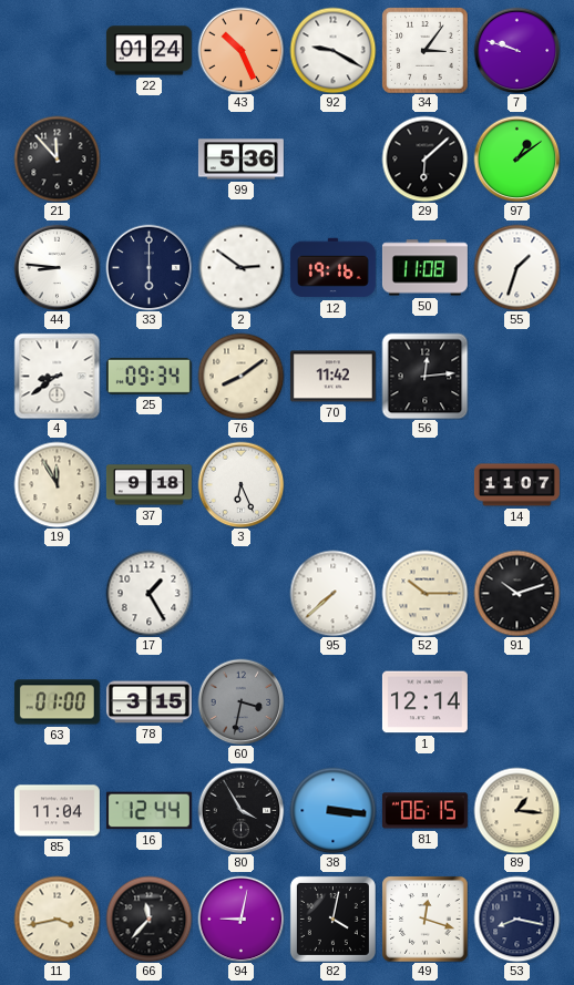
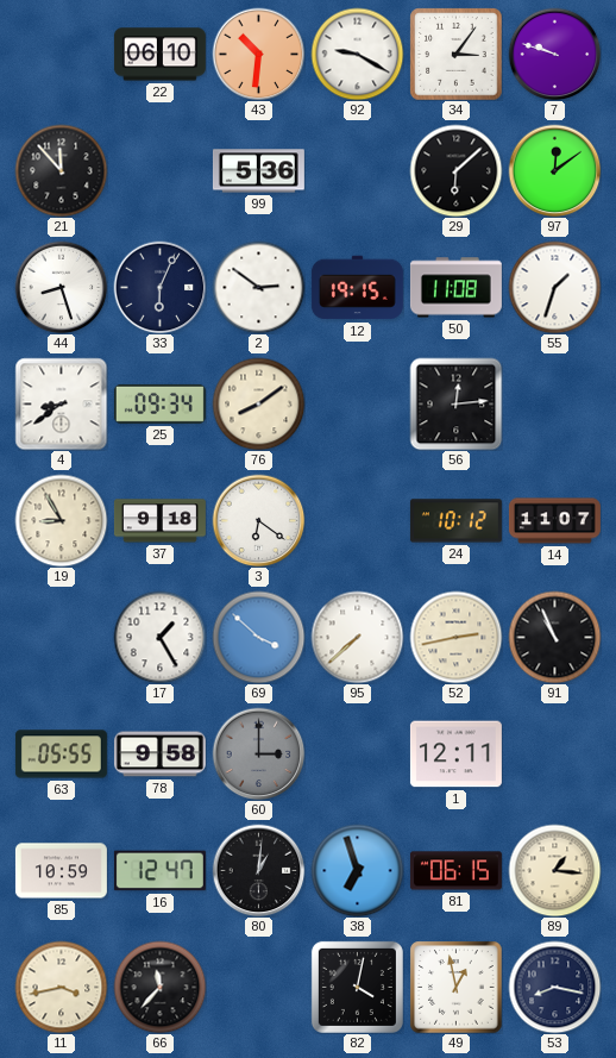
22: 01:24 -> 06:10 (159, 55)
43: 10:26 -> 10:31 (258, 54)
97: 1:09 -> 12:09 (554, 170)
44: 8:46 -> 8:27 (61, 287)
33: 6:00 -> 6:04 (159, 287)
12: 19:16 -> 19:15 (357, 288)
70: 11:42 -> none (332, 377)
19: 11:55 -> 8:55 (61, 520)
3: 6:26 -> 6:21 (258, 520)
24: none -> 10:12 (455, 521)
69: none -> 3:52 (258, 637)
52: 10:15 -> 2:43 (455, 637)
91: 10:12 -> 10:56 (554, 637)
63: 01:00 -> 05:55 (61, 755)
78: 3:15 -> 9:58 (159, 755)
60: 3:32 -> 3:00 (258, 753)
1: 12:14 -> 12:11 (455, 755)
85: 11:04 -> 10:59 (61, 871)
16: 12:44 -> 12:47 (159, 871)
80: 3:55 -> 1:01 (258, 870)
38: 3:16 -> 6:57 (357, 870)
94: 9:02 -> none (240, 919)
49: 12:18 -> 12:58 (455, 987)
